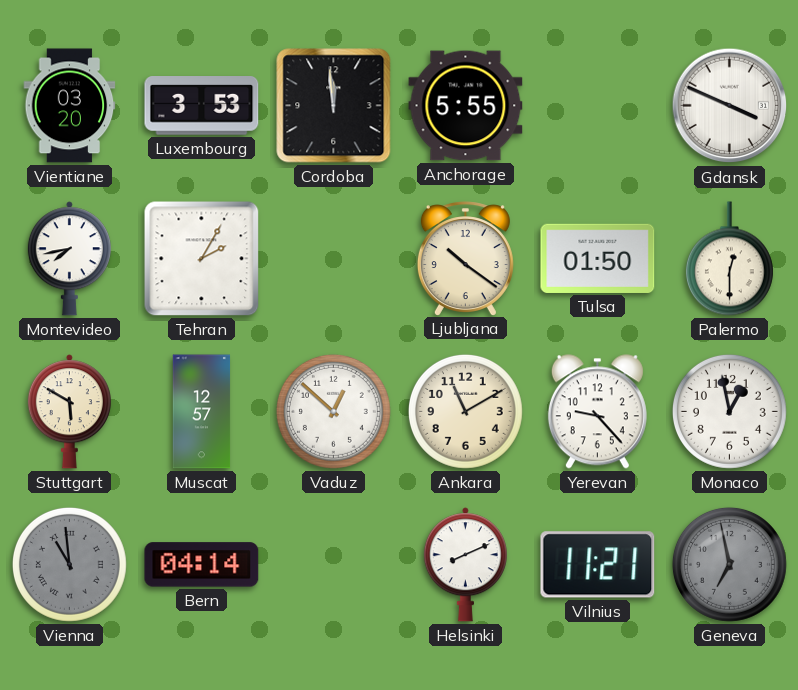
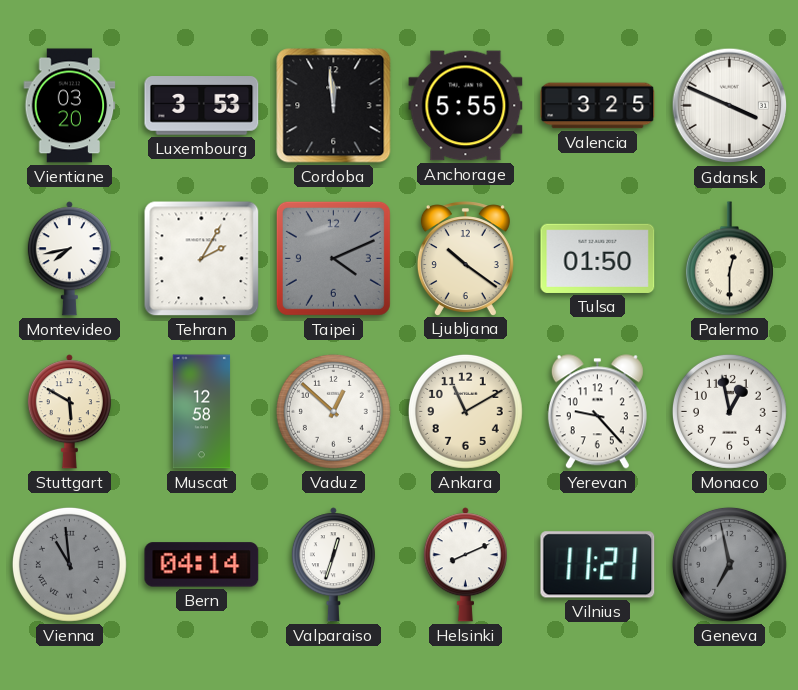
Valencia: none -> 3:25 (598, 106)
Taipei: none -> 4:11 (333, 258)
Muscat: 12:57 -> 12:58 (202, 412)
Valparaiso: none -> 12:33 (333, 565)
